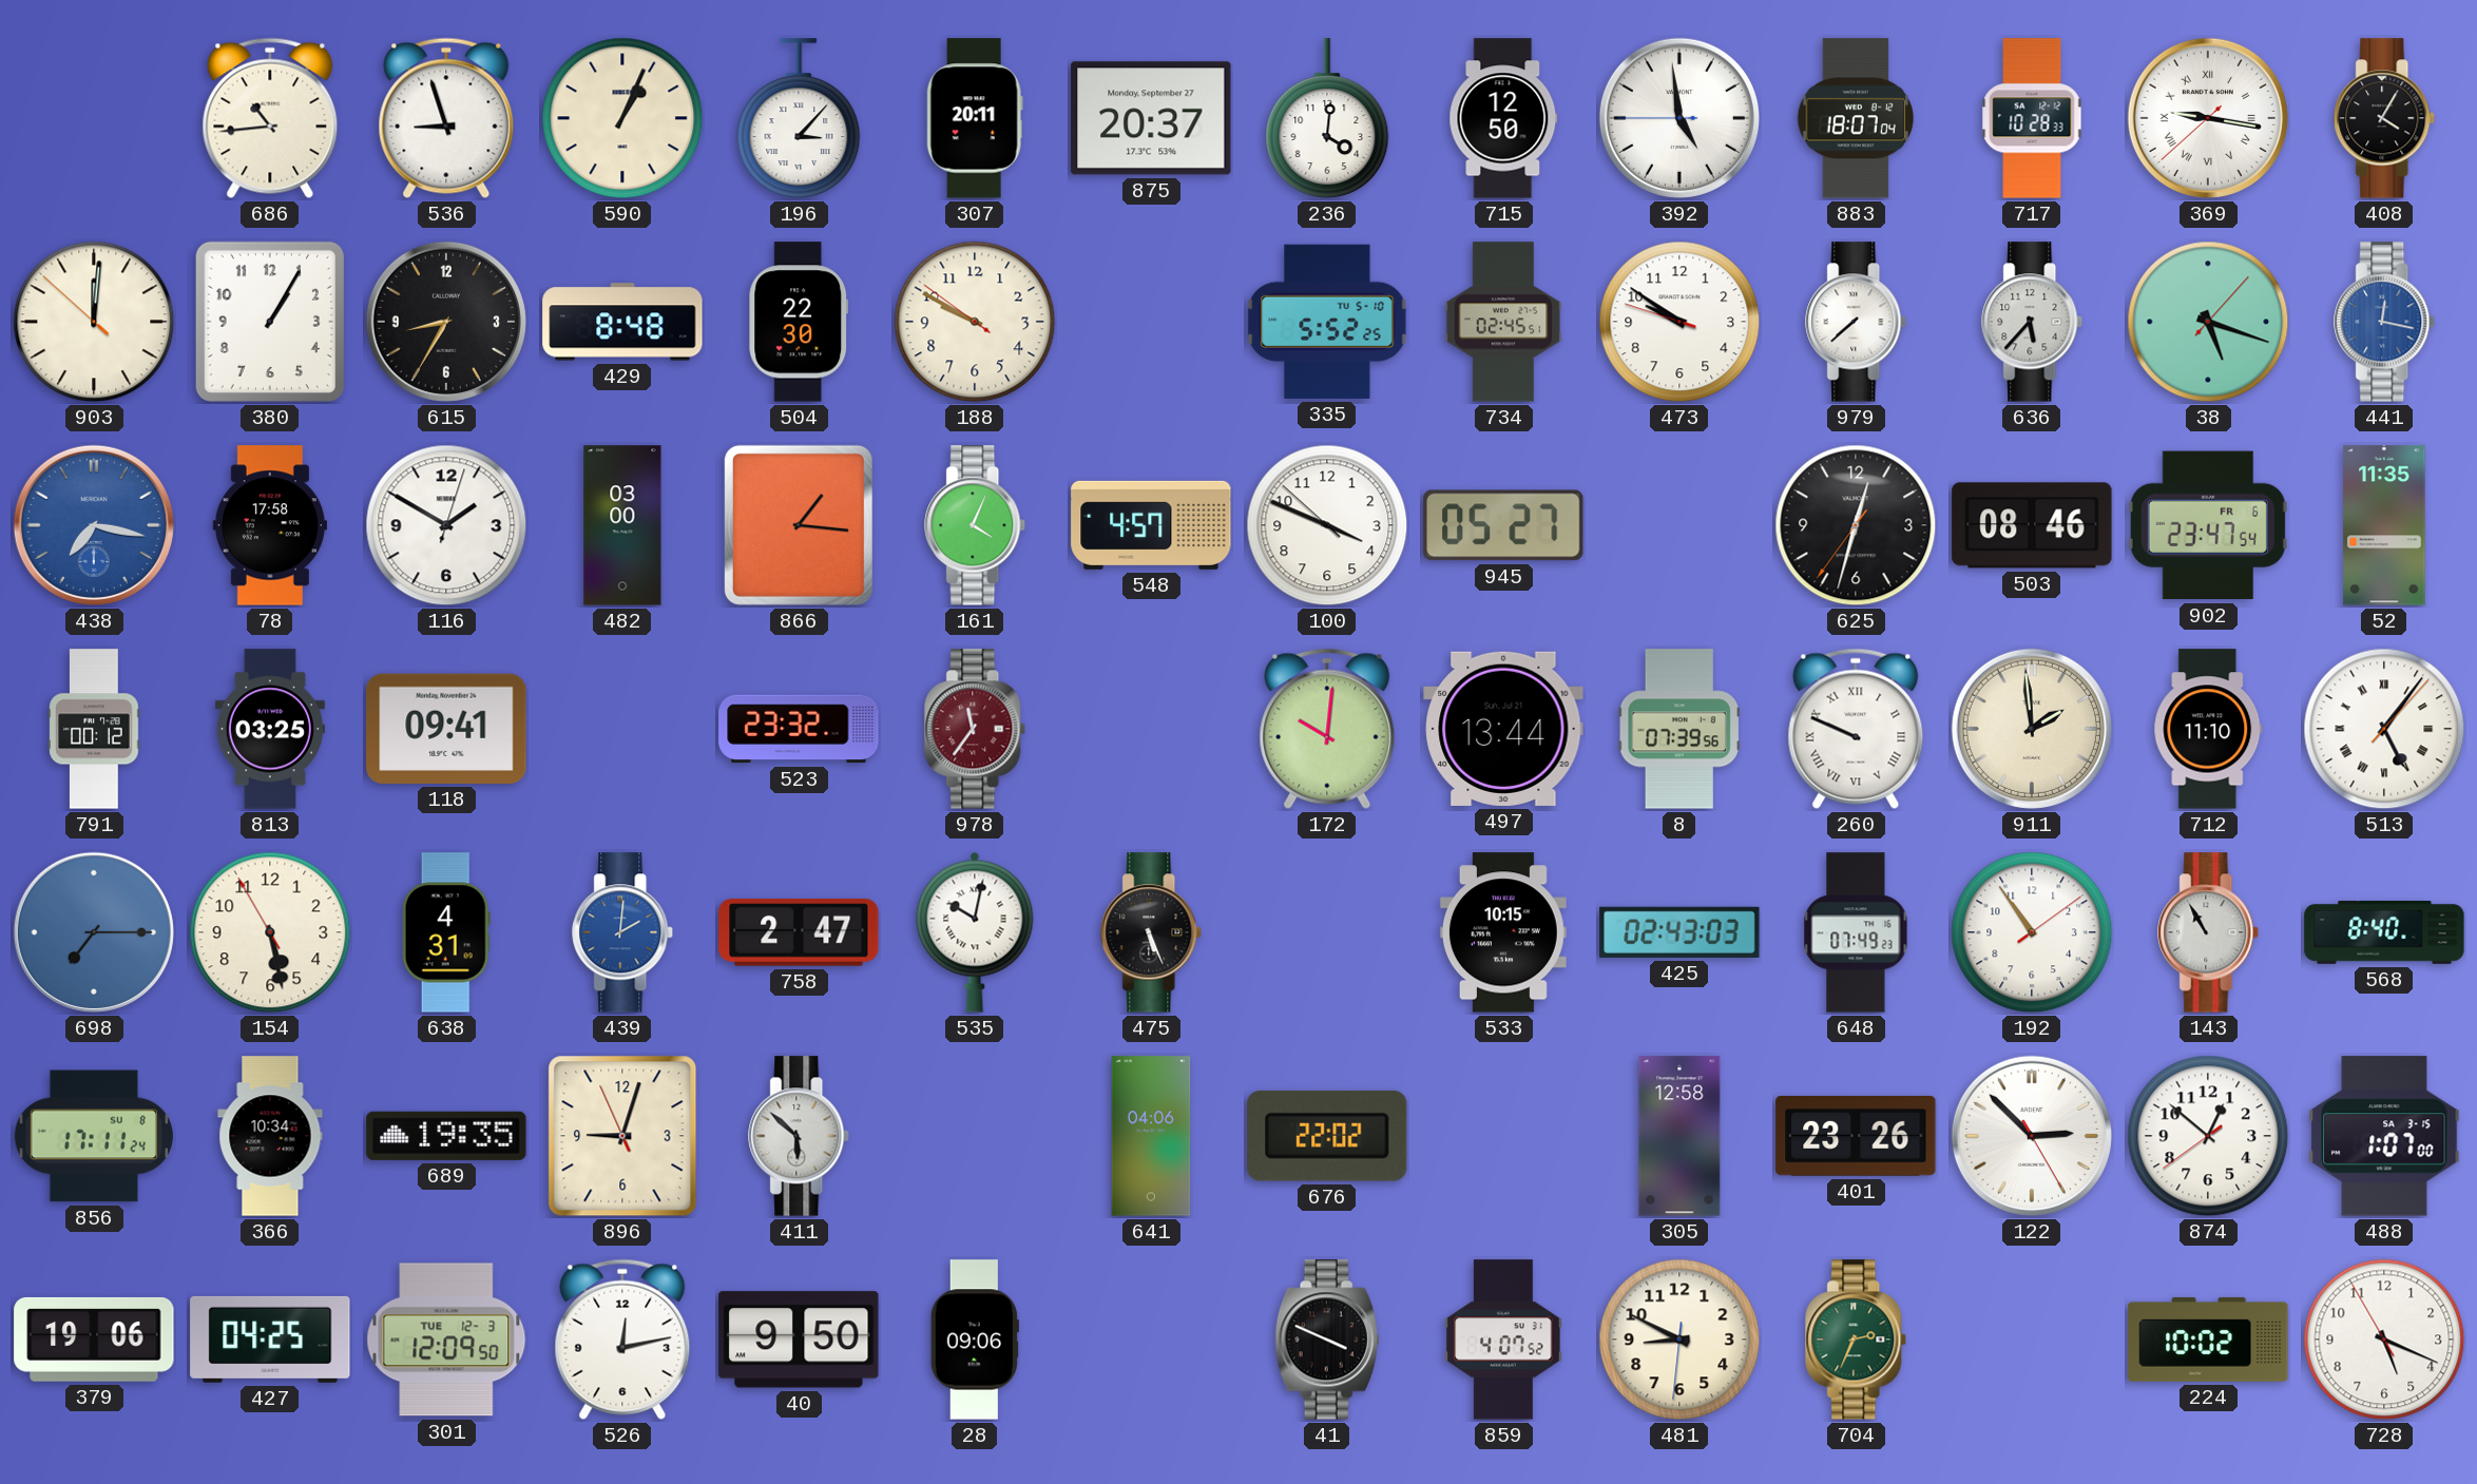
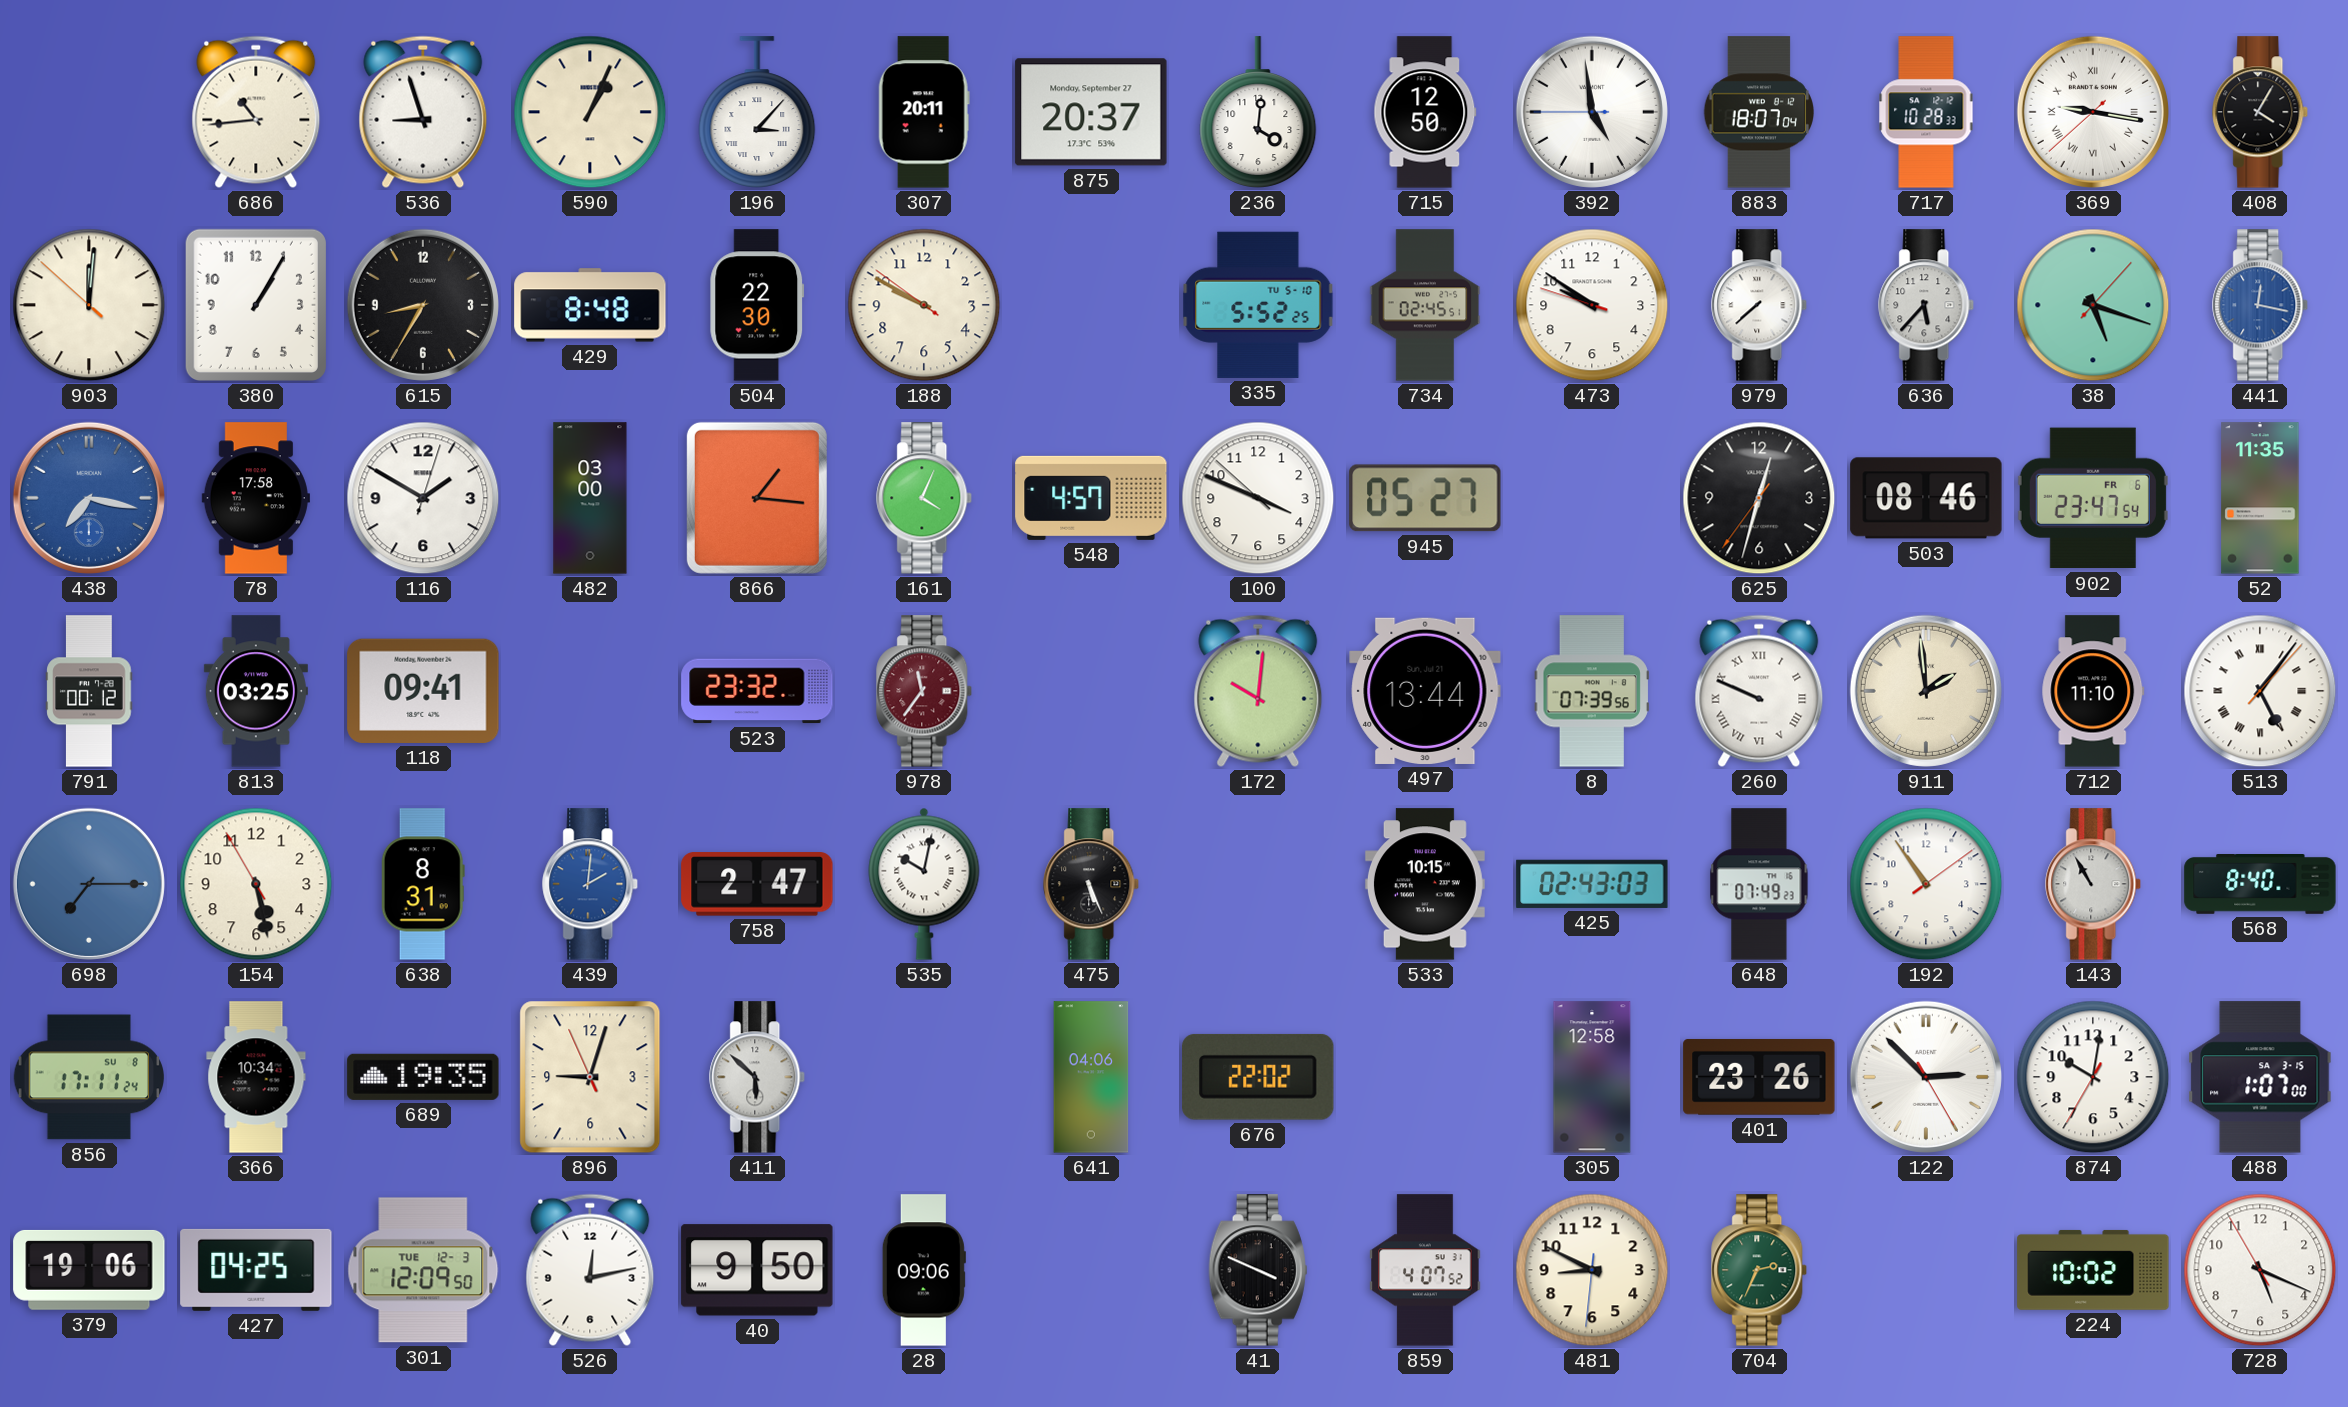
638: 4:31 -> 8:31 (423, 884)
874: 12:51 -> 10:01 (2093, 1077)
